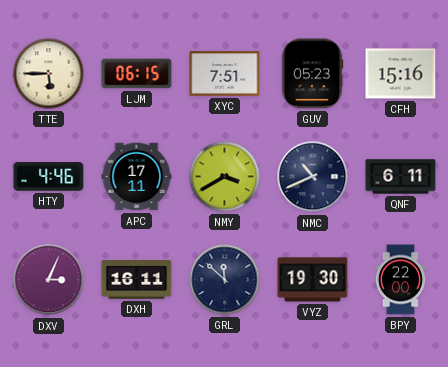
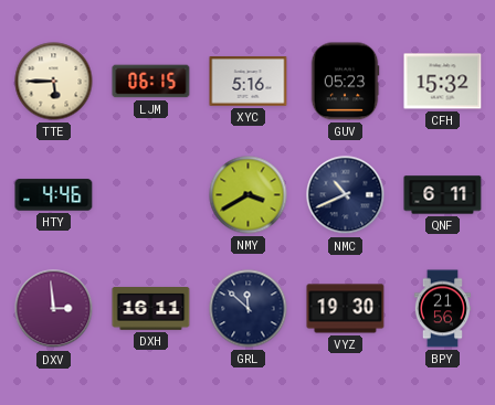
XYC: 7:51 -> 5:16 (249, 82)
CFH: 15:16 -> 15:32 (443, 82)
APC: 17:11 -> none (137, 177)
DXV: 3:04 -> 2:59 (54, 309)
BPY: 22:00 -> 21:56 (442, 309)
